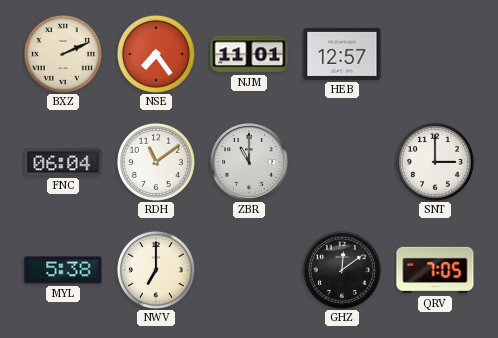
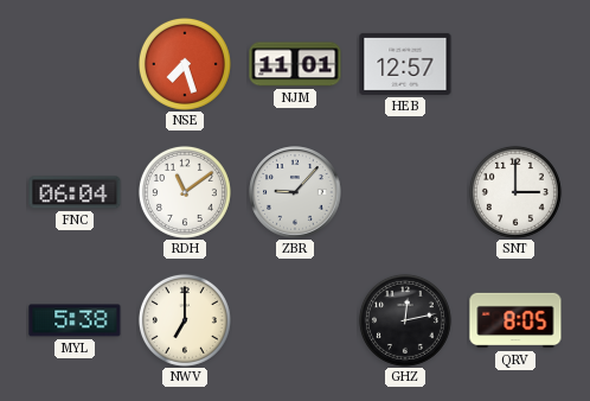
BXZ: 2:11 -> none (63, 54)
NSE: 7:24 -> 7:27 (185, 64)
ZBR: 11:00 -> 9:07 (295, 192)
GHZ: 12:09 -> 12:13 (405, 320)
QRV: 7:05 -> 8:05 (515, 320)
